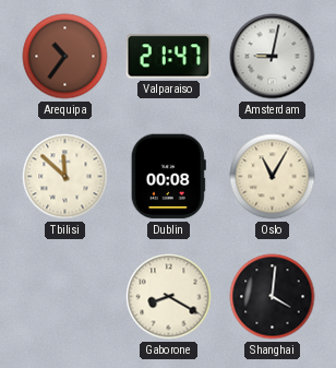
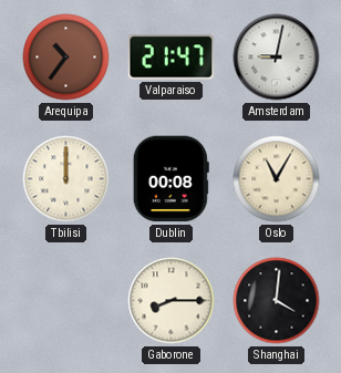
Tbilisi: 11:52 -> 12:00 (66, 179)
Gaborone: 8:20 -> 8:15 (172, 301)
